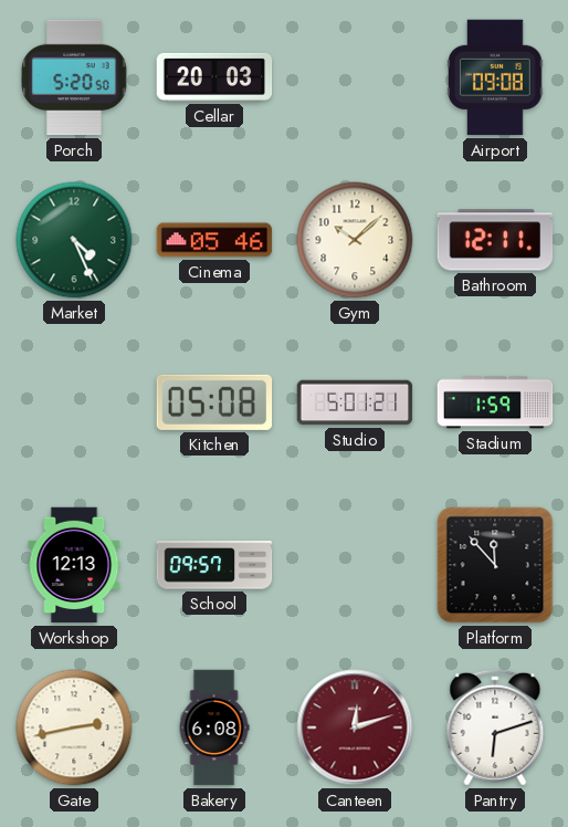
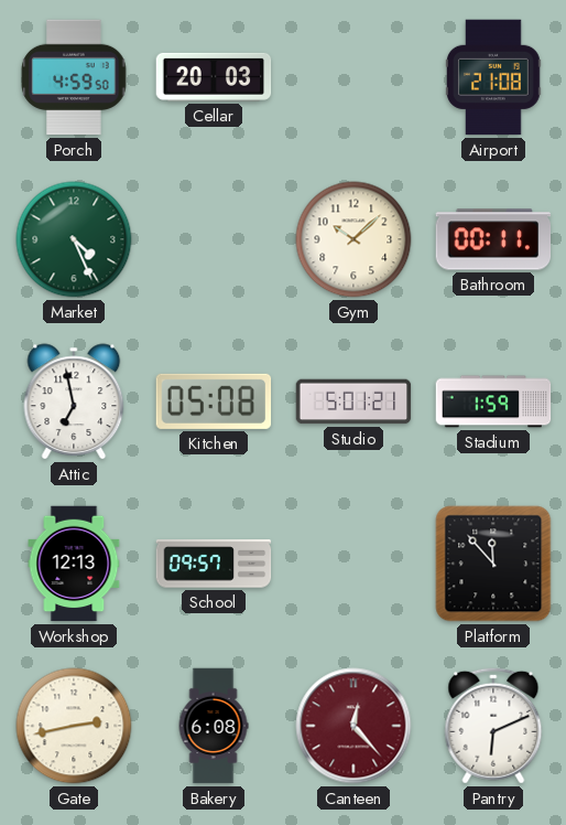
Porch: 5:20 -> 4:59 (74, 77)
Airport: 09:08 -> 21:08 (494, 77)
Cinema: 05:46 -> none (214, 240)
Bathroom: 12:11 -> 00:11 (493, 239)
Attic: none -> 6:58 (74, 401)
Canteen: 12:12 -> 12:23 (353, 726)
Pantry: 6:12 -> 6:11 (493, 726)
